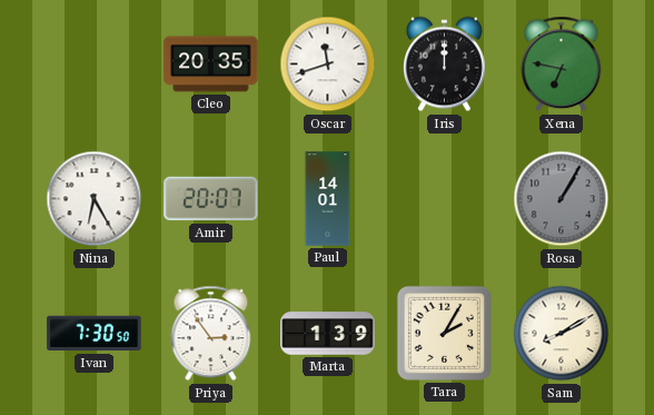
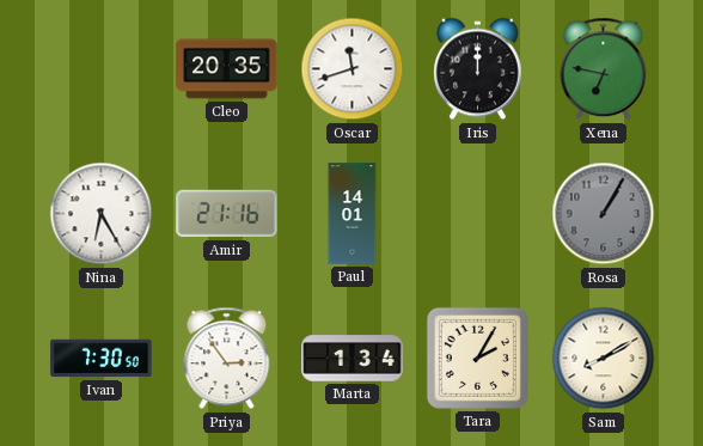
Amir: 20:07 -> 21:16 (227, 214)
Marta: 1:39 -> 1:34 (353, 359)
